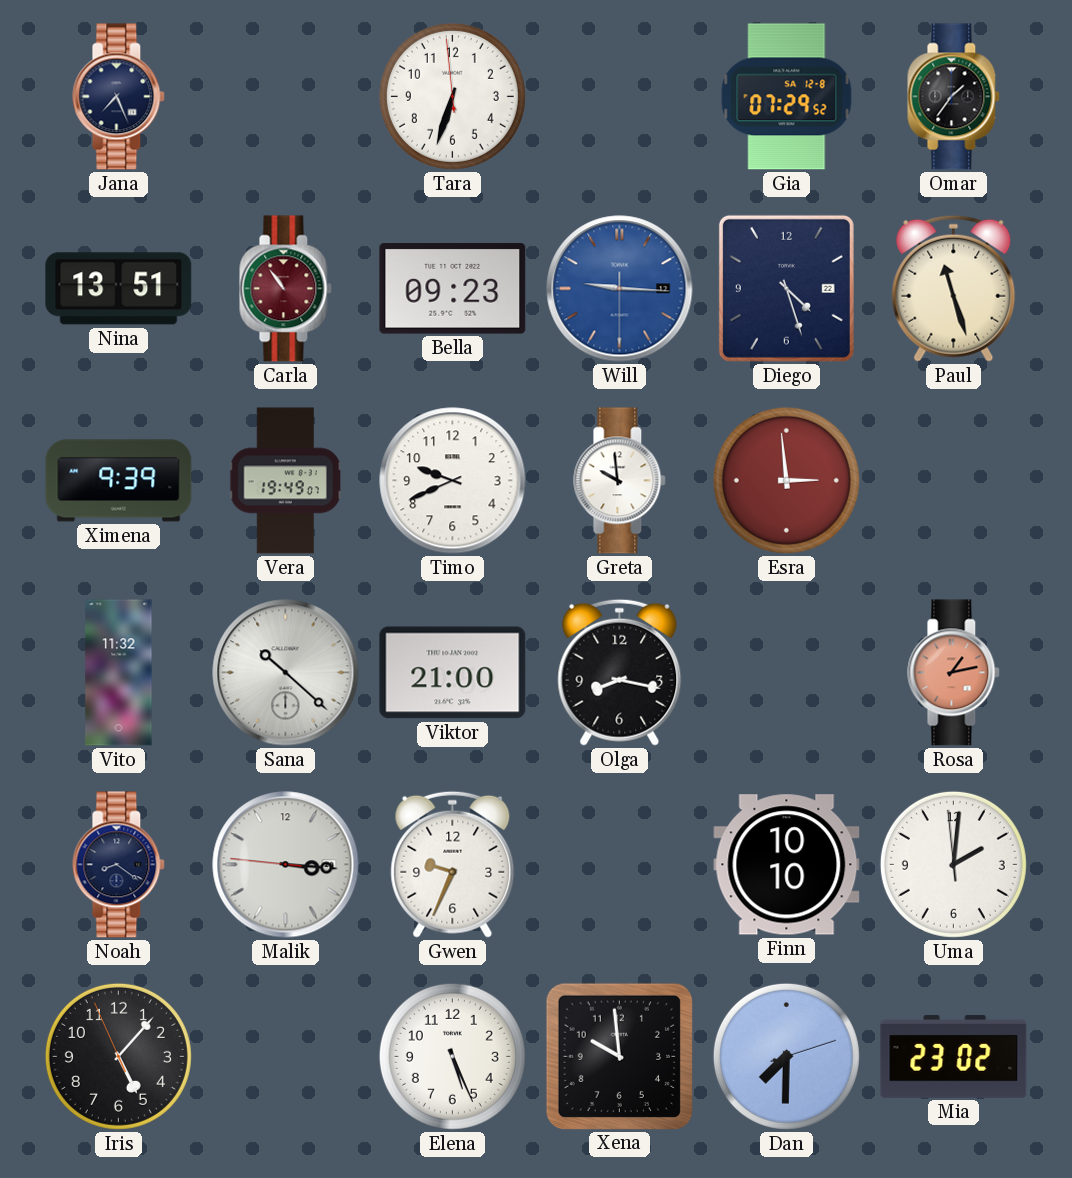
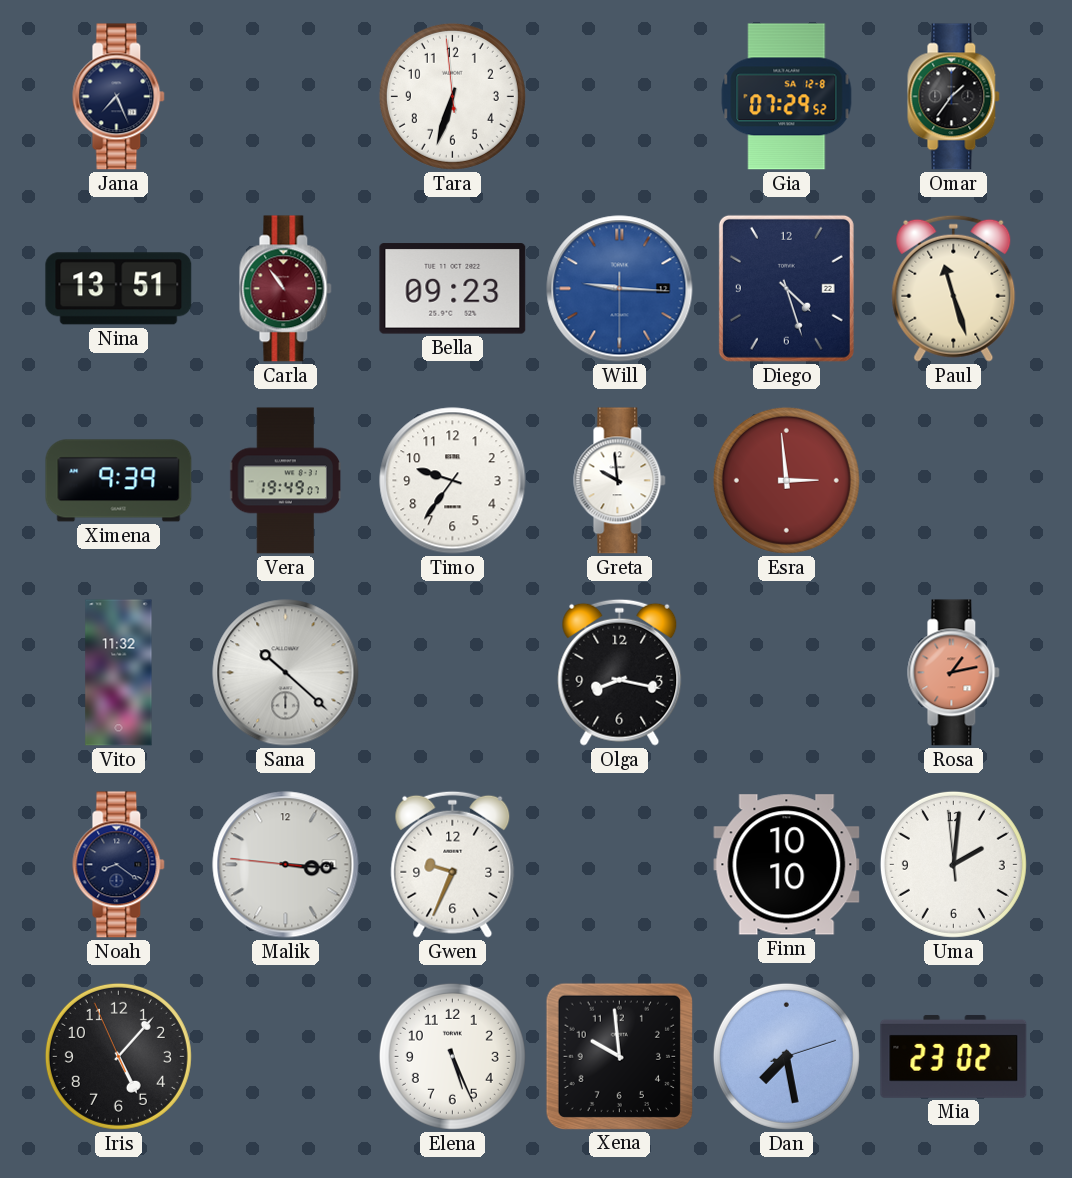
Timo: 9:41 -> 9:36 (453, 481)
Viktor: 21:00 -> none (453, 673)
Dan: 7:30 -> 7:28 (786, 1056)
